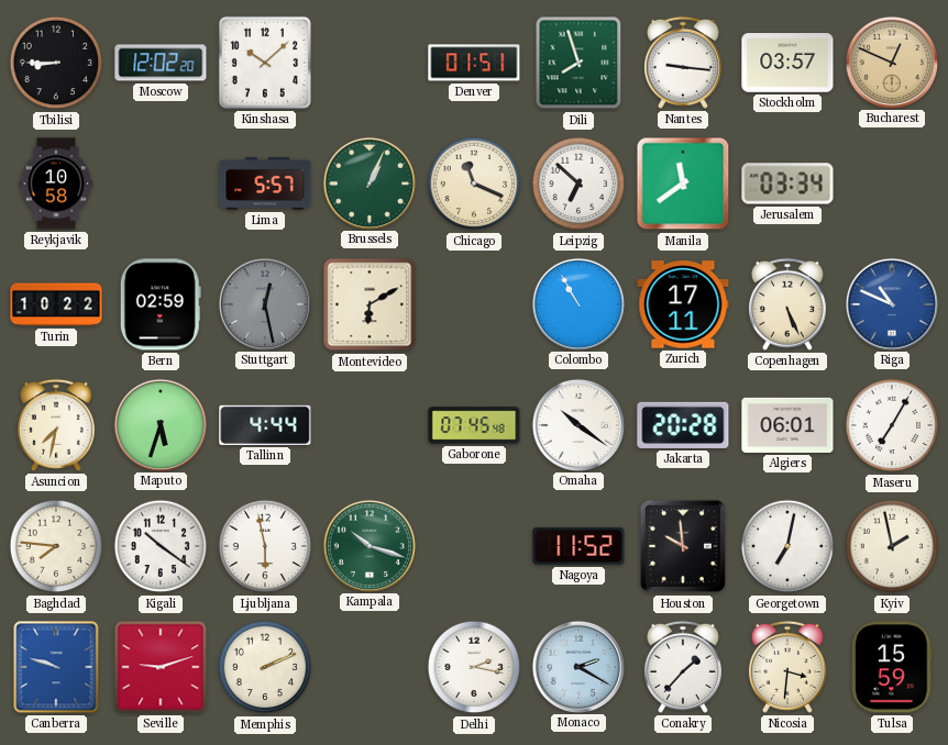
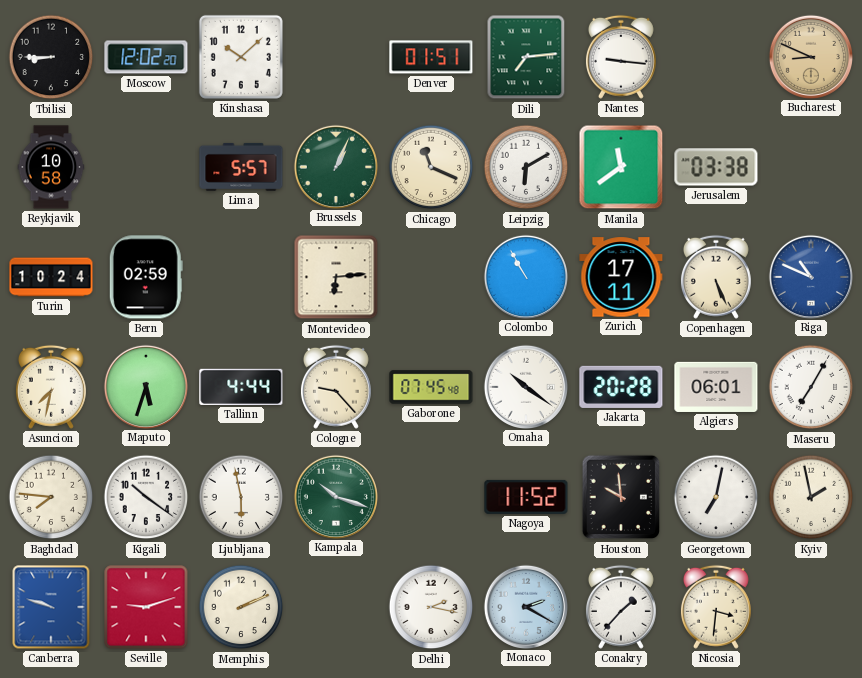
Dili: 7:57 -> 7:14 (526, 57)
Stockholm: 03:57 -> none (787, 63)
Bucharest: 12:49 -> 8:49 (810, 56)
Leipzig: 6:52 -> 6:10 (526, 167)
Jerusalem: 03:34 -> 03:38 (716, 167)
Turin: 10:22 -> 10:24 (51, 277)
Stuttgart: 12:28 -> none (264, 303)
Montevideo: 6:10 -> 6:14 (336, 277)
Cologne: none -> 9:23 (336, 387)
Tulsa: 15:59 -> none (892, 667)
